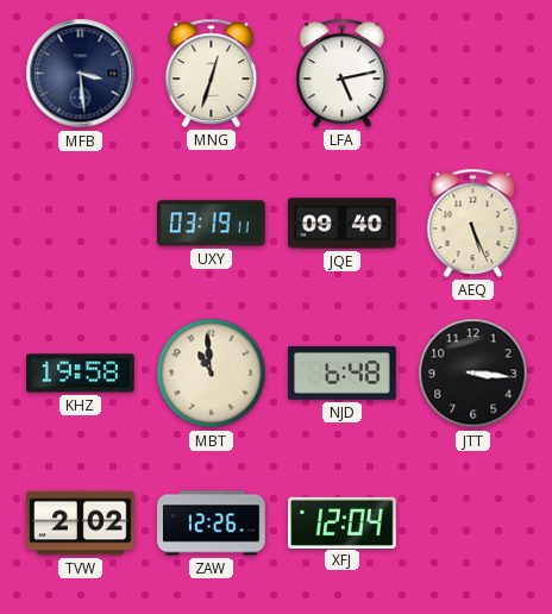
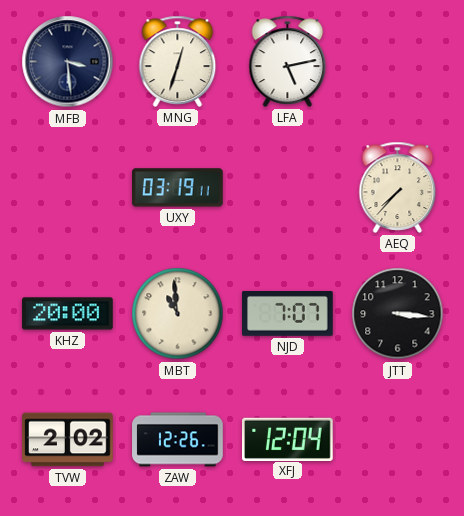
JQE: 09:40 -> none (343, 224)
AEQ: 5:26 -> 7:37 (398, 187)
KHZ: 19:58 -> 20:00 (68, 314)
NJD: 6:48 -> 7:07 (288, 314)
